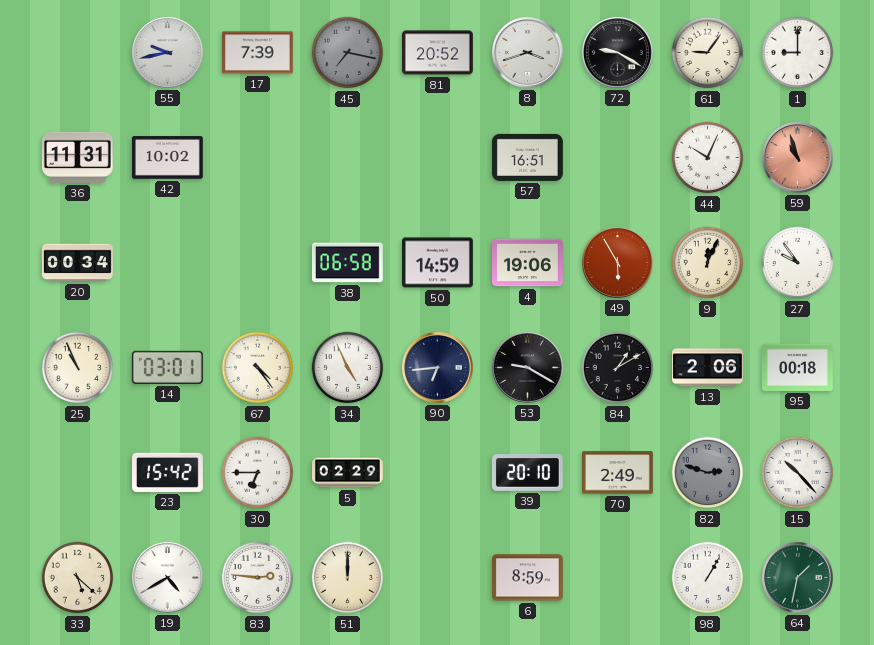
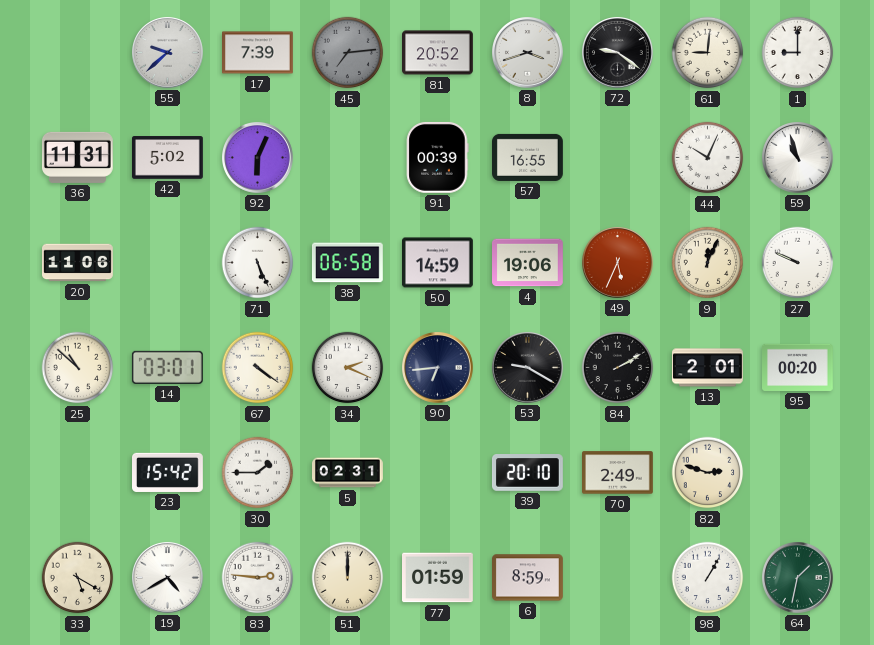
55: 9:43 -> 9:38 (168, 53)
45: 7:17 -> 7:14 (348, 53)
72: 9:20 -> 9:21 (618, 53)
61: 9:06 -> 9:01 (708, 53)
42: 10:02 -> 5:02 (168, 158)
92: none -> 6:04 (258, 158)
91: none -> 00:39 (437, 157)
57: 16:51 -> 16:55 (528, 157)
59 dial: salmon -> white (798, 158)
20: 00:34 -> 11:06 (78, 263)
71: none -> 5:26 (258, 263)
49: 5:55 -> 5:34 (618, 263)
27: 9:54 -> 9:49 (798, 263)
25: 10:56 -> 10:52 (78, 368)
67: 4:24 -> 4:21 (258, 368)
34: 4:56 -> 2:19 (348, 368)
84: 1:10 -> 2:10 (618, 368)
13: 2:06 -> 2:01 (708, 368)
95: 00:18 -> 00:20 (798, 367)
30: 6:45 -> 1:45 (258, 473)
5: 02:29 -> 02:31 (348, 473)
82 dial: grey -> cream (708, 473)
15: 10:23 -> none (798, 473)
33: 5:22 -> 5:20 (78, 578)
77: none -> 01:59 (438, 578)
